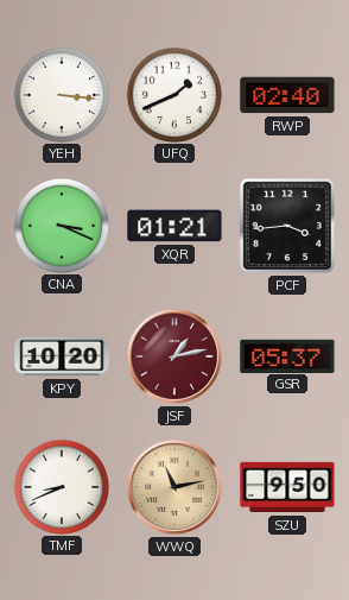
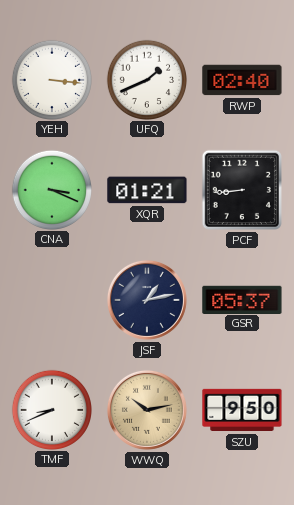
PCF: 3:44 -> 8:44 (242, 190)
KPY: 10:20 -> none (62, 356)
JSF dial: burgundy -> navy (147, 300)
WWQ: 11:13 -> 10:13 (147, 410)
